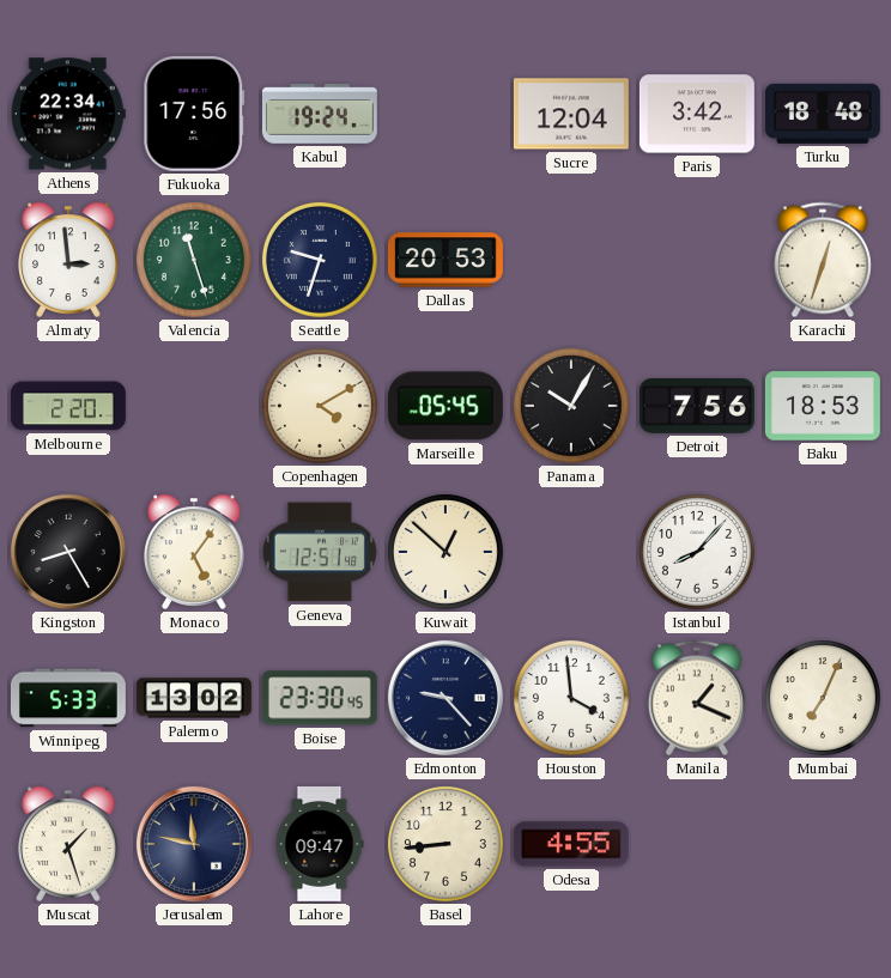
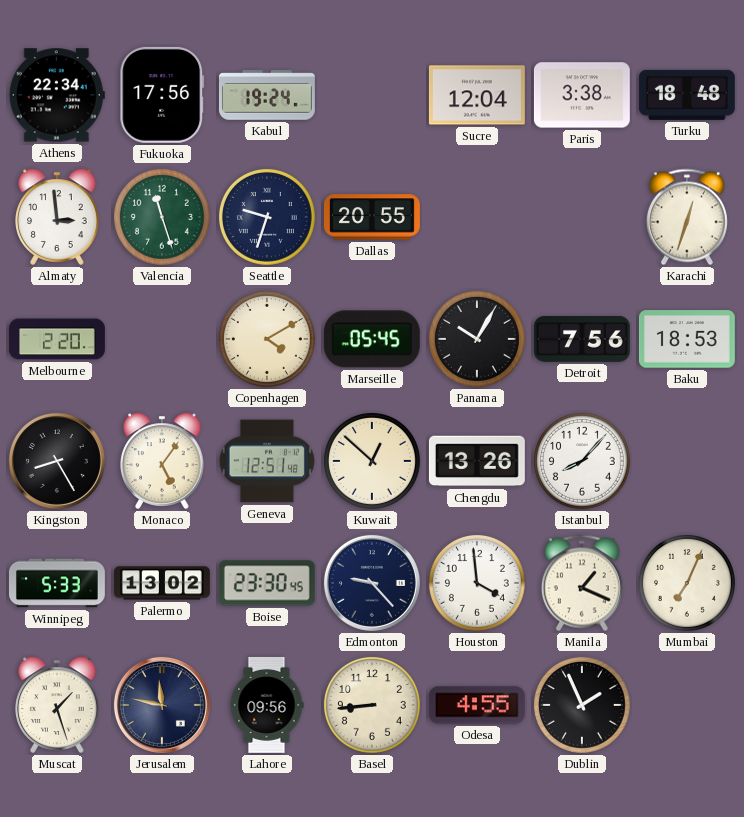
Paris: 3:42 -> 3:38 (582, 95)
Dallas: 20:53 -> 20:55 (372, 217)
Chengdu: none -> 13:26 (477, 461)
Lahore: 09:47 -> 09:56 (267, 705)
Dublin: none -> 1:56 (582, 705)
